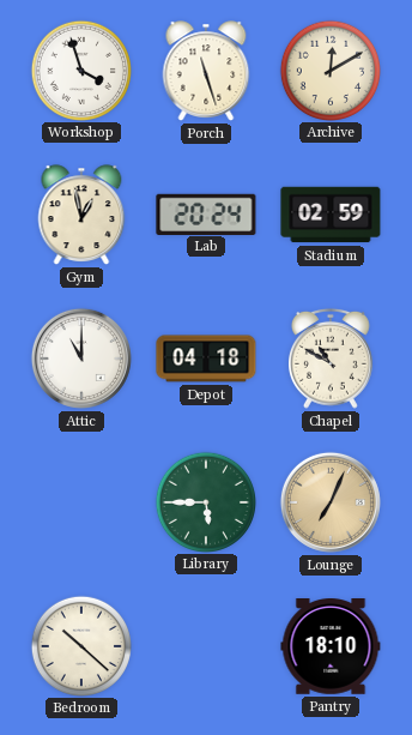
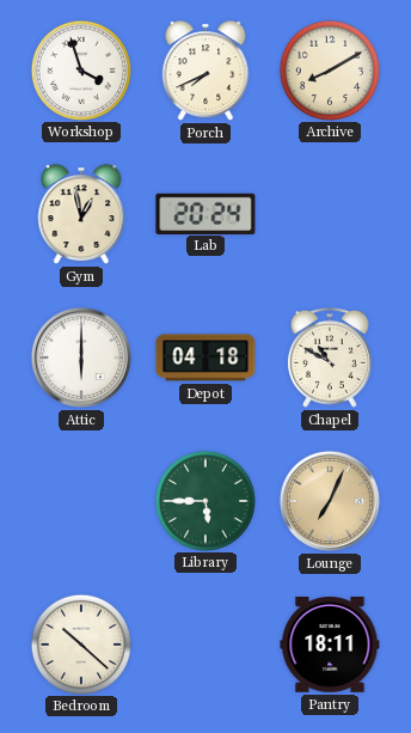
Porch: 11:27 -> 7:41 (205, 71)
Archive: 12:10 -> 8:10 (329, 69)
Stadium: 02:59 -> none (331, 215)
Attic: 11:00 -> 6:00 (81, 358)
Pantry: 18:10 -> 18:11 (330, 645)
